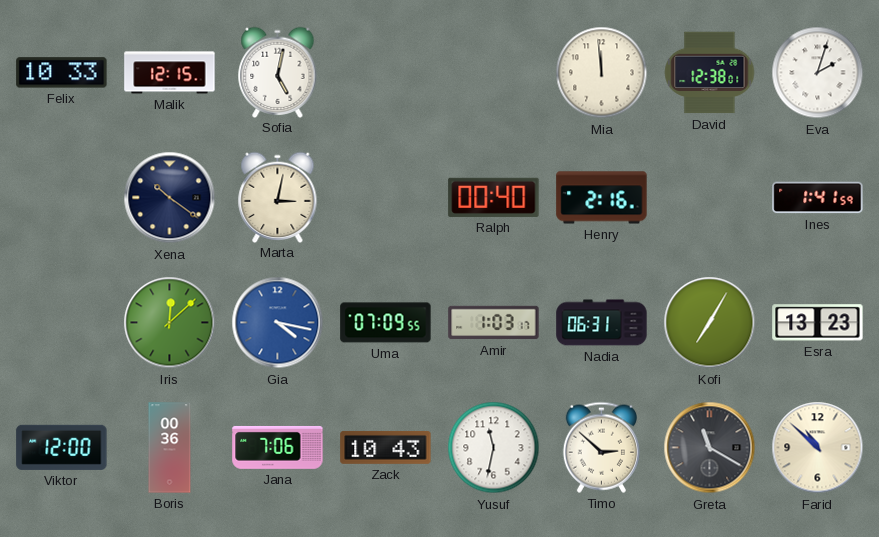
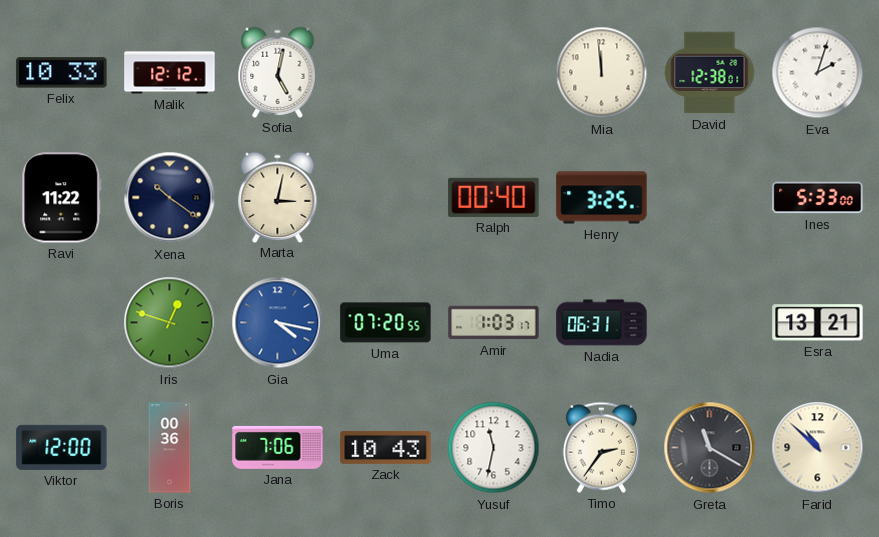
Malik: 12:15 -> 12:12 (170, 73)
Ravi: none -> 11:22 (62, 198)
Henry: 2:16 -> 3:25 (602, 198)
Ines: 1:41 -> 5:33 (818, 198)
Iris: 12:08 -> 12:48 (170, 323)
Uma: 07:09 -> 07:20 (386, 323)
Kofi: 7:05 -> none (710, 323)
Esra: 13:23 -> 13:21 (818, 323)
Timo: 2:52 -> 2:36 (601, 447)
